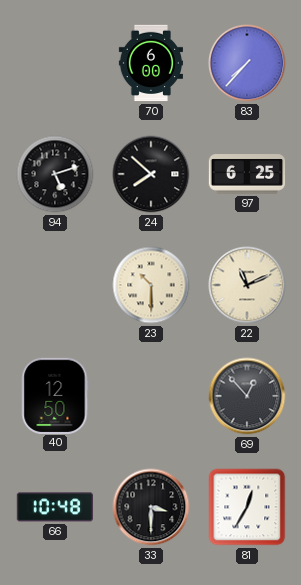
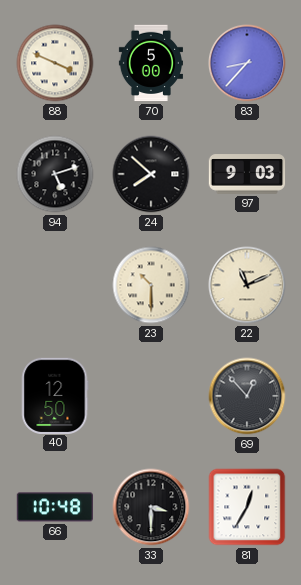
88: none -> 3:49 (55, 63)
70: 6:00 -> 5:00 (151, 63)
83: 7:37 -> 8:37 (247, 63)
97: 6:25 -> 9:03 (247, 174)
